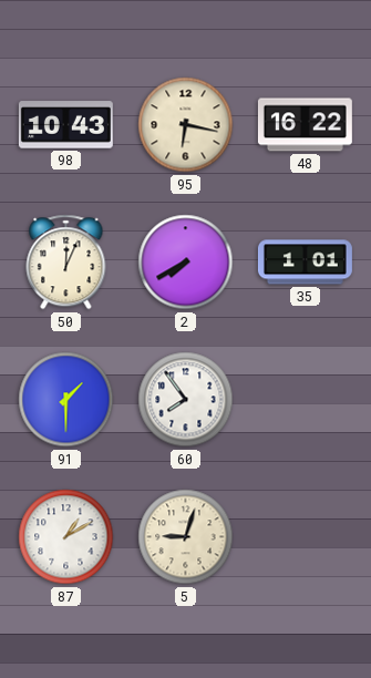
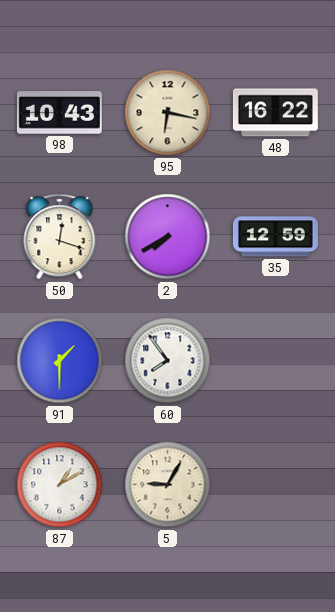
50: 12:04 -> 12:18 (60, 237)
35: 1:01 -> 12:59 (275, 237)
5: 9:03 -> 9:05 (168, 485)
